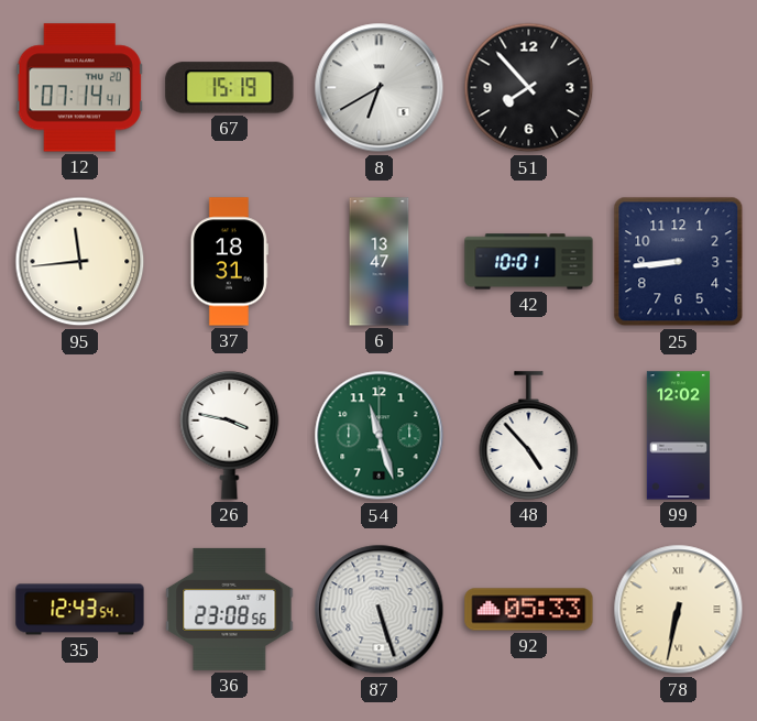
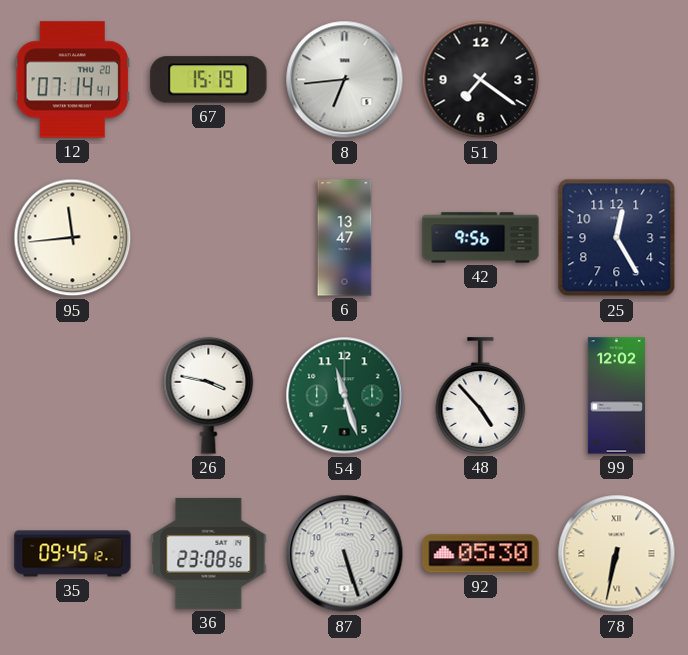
8: 6:40 -> 6:44 (345, 80)
51: 7:53 -> 7:21 (481, 80)
37: 18:31 -> none (229, 262)
42: 10:01 -> 9:56 (481, 238)
25: 8:44 -> 12:25 (617, 238)
35: 12:43 -> 09:45 (73, 554)
92: 05:33 -> 05:30 (481, 554)
